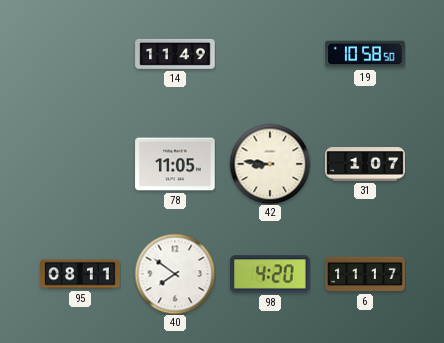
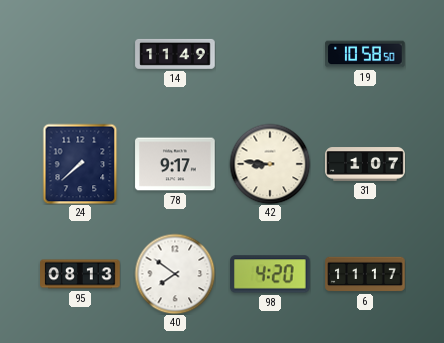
24: none -> 7:38 (80, 164)
78: 11:05 -> 9:17 (175, 164)
95: 08:11 -> 08:13 (80, 274)
